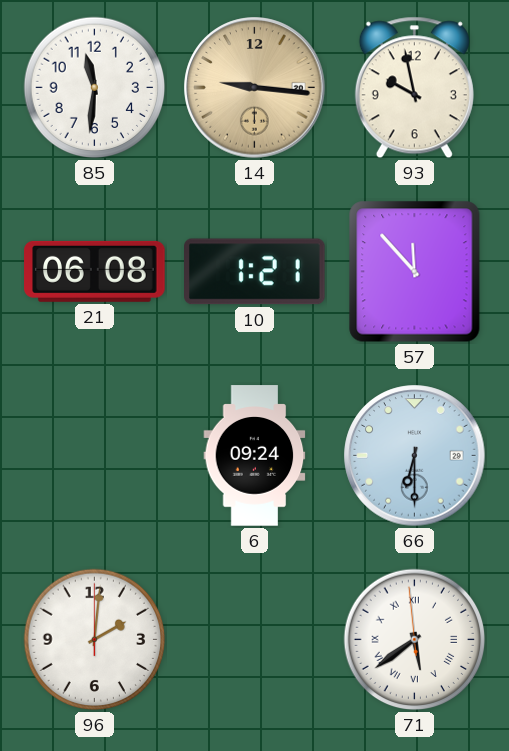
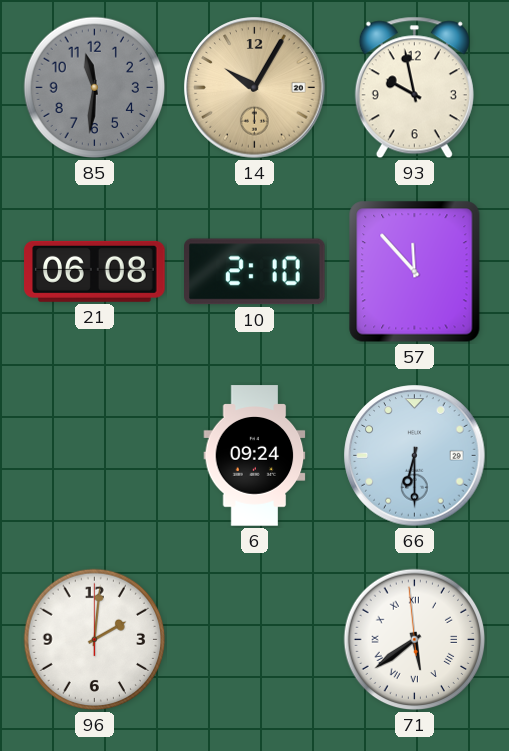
85 dial: white -> grey (95, 88)
14: 9:16 -> 10:05 (255, 88)
10: 1:21 -> 2:10 (255, 272)
